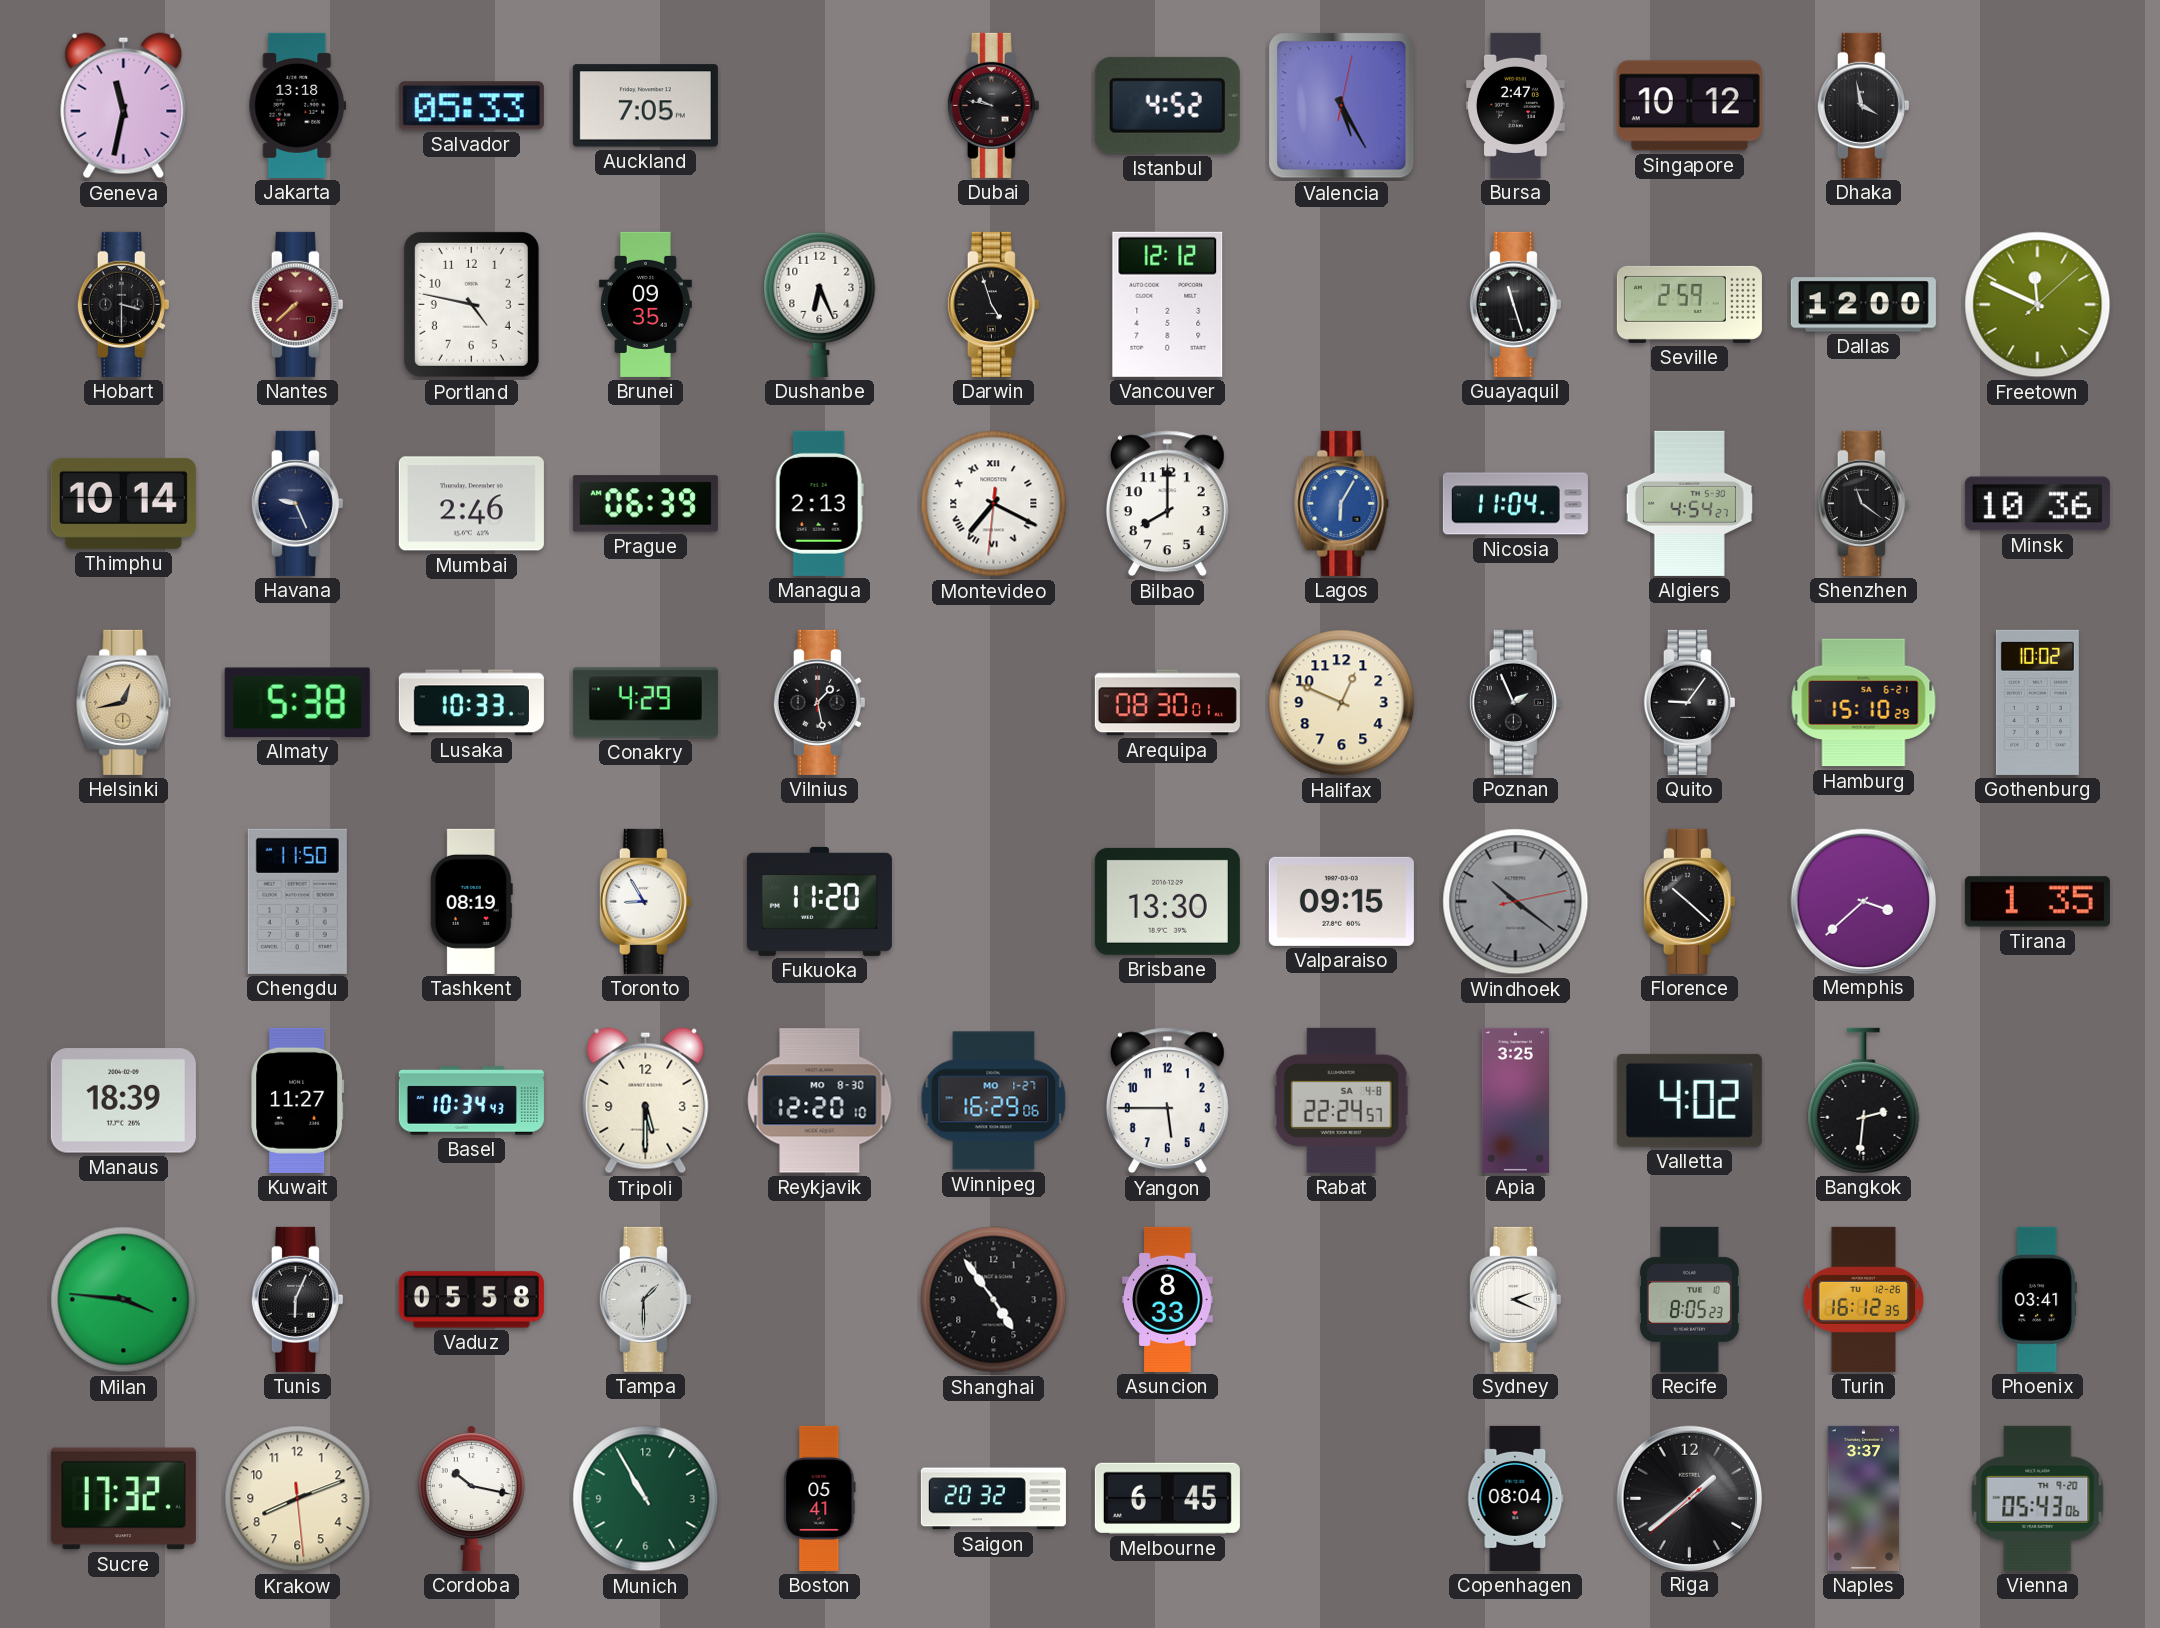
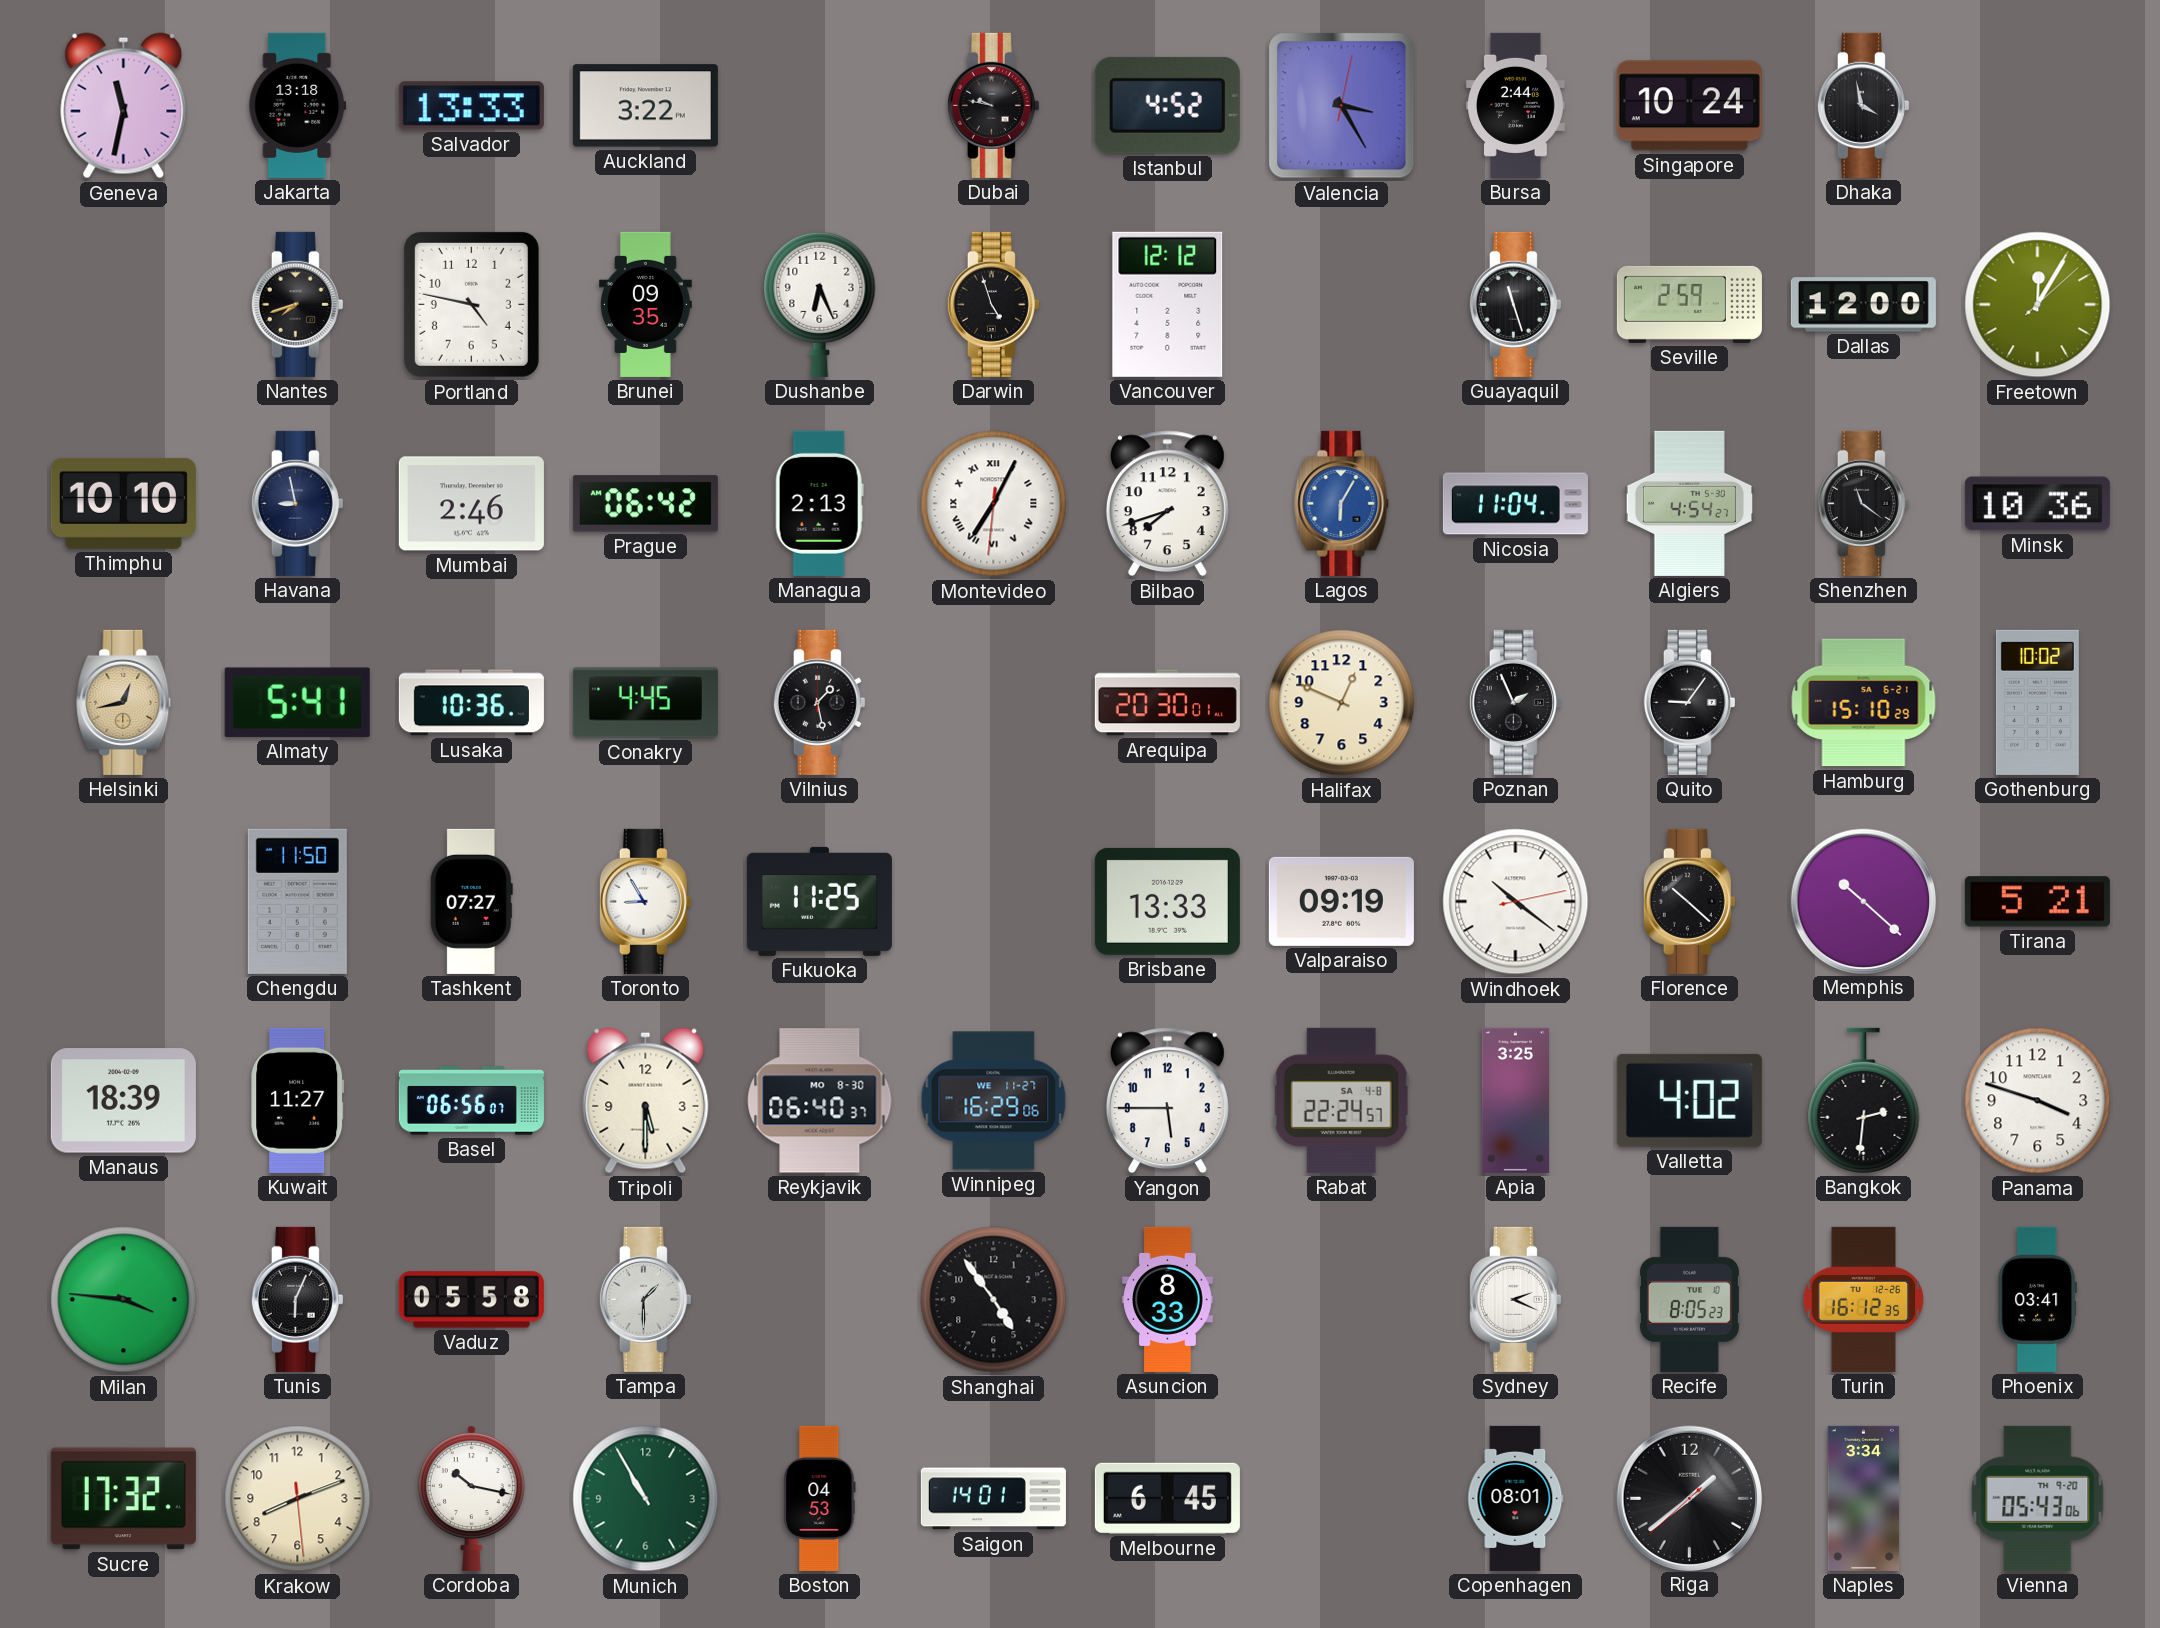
Salvador: 05:33 -> 13:33 (471, 106)
Auckland: 7:05 -> 3:22 (645, 106)
Valencia: 5:25 -> 3:25 (1342, 106)
Bursa: 2:47 -> 2:44 (1516, 105)
Singapore: 10:12 -> 10:24 (1689, 106)
Hobart: 3:30 -> none (123, 304)
Nantes: 7:38 -> 7:42 (297, 304)
Nantes dial: burgundy -> black (297, 304)
Freetown: 11:49 -> 12:05 (2038, 305)
Thimphu: 10:14 -> 10:10 (123, 503)
Havana: 9:26 -> 8:58 (297, 503)
Prague: 06:39 -> 06:42 (645, 504)
Montevideo: 7:19 -> 7:04 (994, 504)
Bilbao: 8:00 -> 7:42 (1167, 504)
Almaty: 5:38 -> 5:41 (297, 702)
Lusaka: 10:33 -> 10:36 (471, 703)
Conakry: 4:29 -> 4:45 (645, 703)
Arequipa: 08:30 -> 20:30 (1167, 703)
Tashkent: 08:19 -> 07:27 (471, 901)
Fukuoka: 11:20 -> 11:25 (819, 901)
Brisbane: 13:30 -> 13:33 (1167, 901)
Valparaiso: 09:15 -> 09:19 (1341, 901)
Windhoek dial: grey -> white (1516, 902)
Memphis: 3:38 -> 10:22 (1863, 901)
Tirana: 1:35 -> 5:21 (2037, 902)
Basel: 10:34 -> 06:56 (471, 1101)
Reykjavik: 12:20 -> 06:40 (820, 1101)
Winnipeg date: MO 1-27 -> WE 11-27 (994, 1101)
Panama: none -> 3:48 (2038, 1101)
Boston: 05:41 -> 04:53 (820, 1498)
Saigon: 20:32 -> 14:01 (993, 1499)
Copenhagen: 08:04 -> 08:01 (1516, 1498)
Naples: 3:37 -> 3:34 (1864, 1498)
